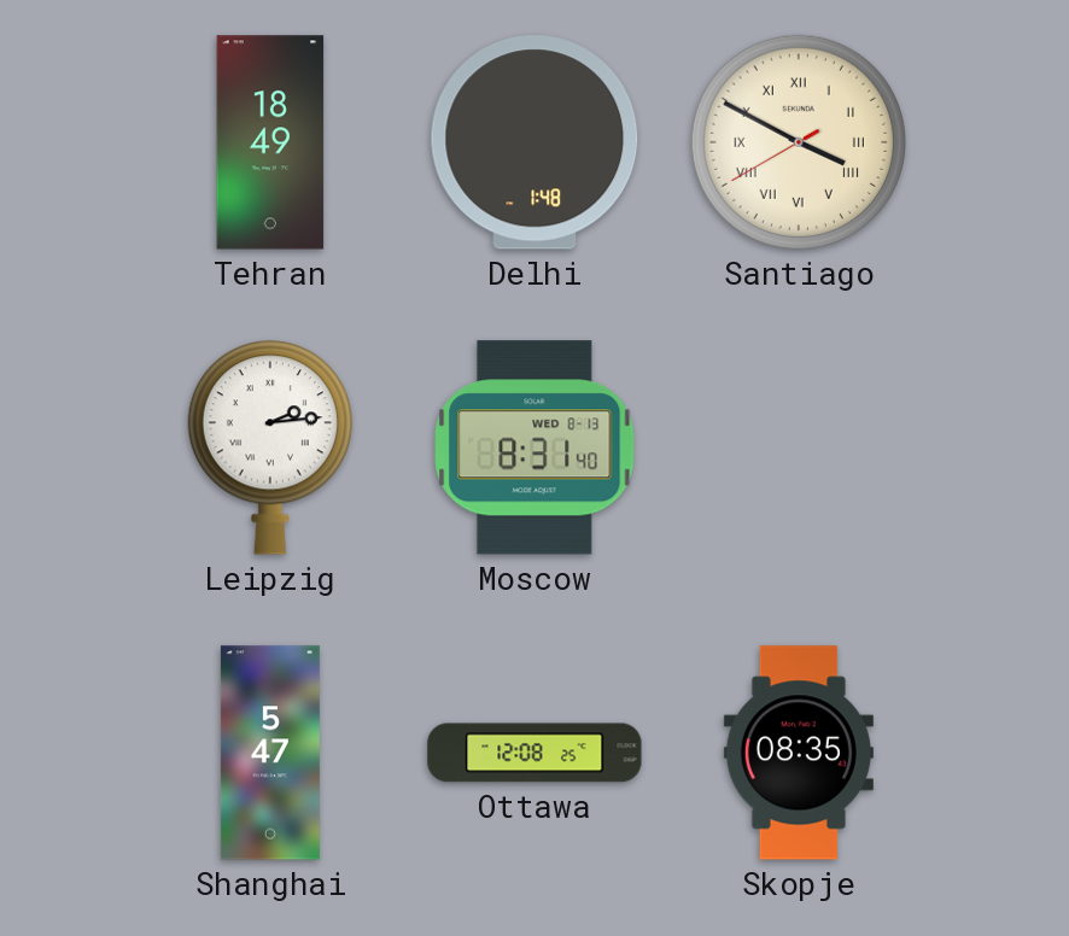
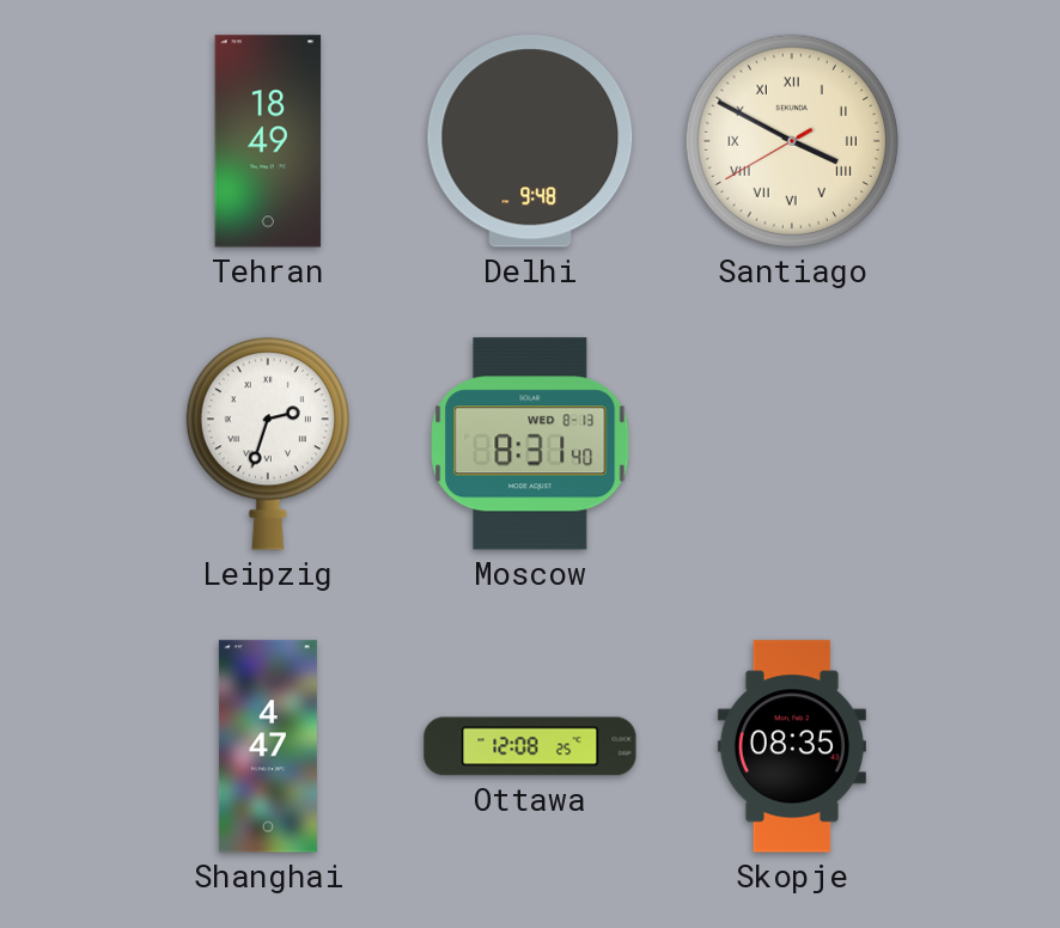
Delhi: 1:48 -> 9:48 (530, 141)
Leipzig: 2:14 -> 2:33 (268, 444)
Shanghai: 5:47 -> 4:47 (268, 746)
